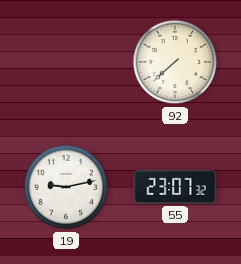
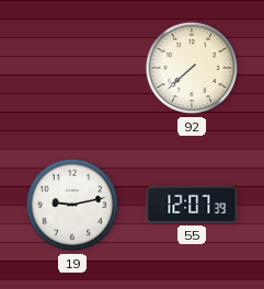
55: 23:07 -> 12:07 (192, 205)
